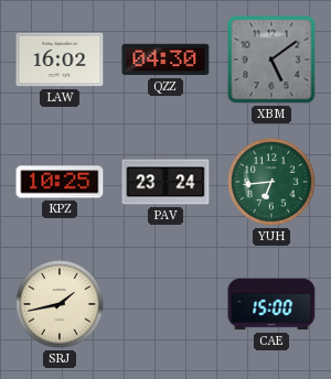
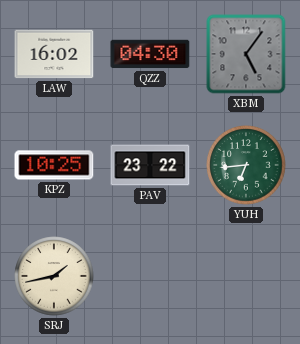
XBM: 5:09 -> 5:06 (246, 54)
PAV: 23:24 -> 23:22 (150, 165)
CAE: 15:00 -> none (271, 304)
